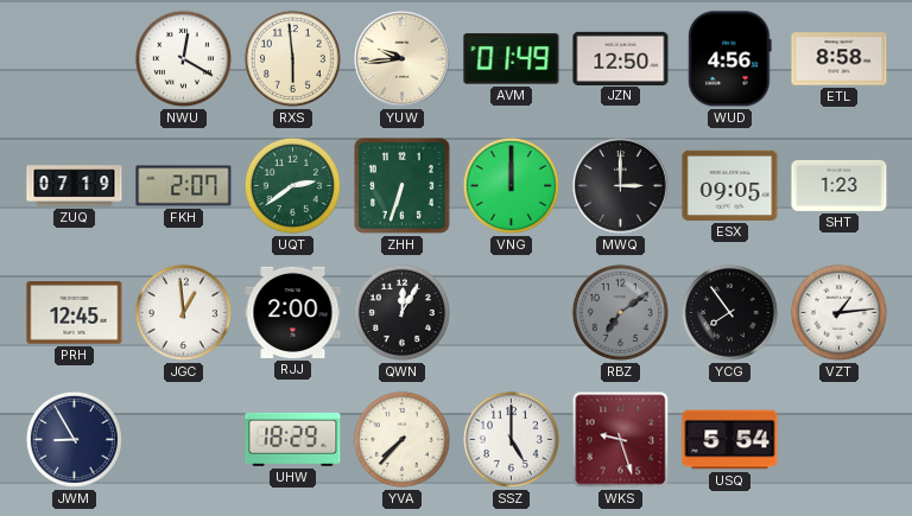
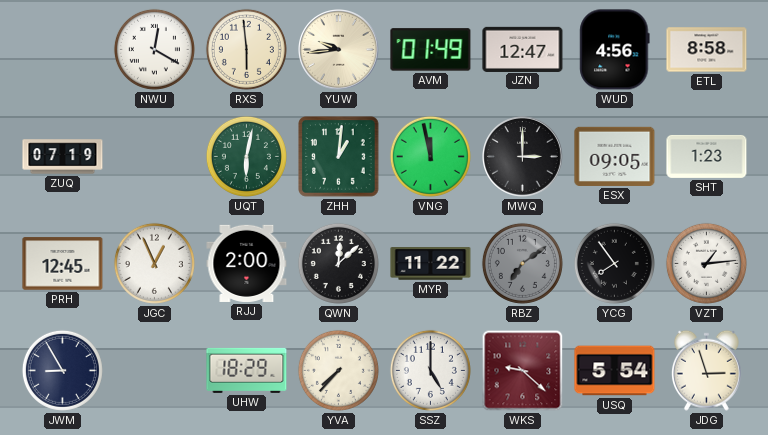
JZN: 12:50 -> 12:47 (523, 49)
FKH: 2:07 -> none (184, 186)
UQT: 2:39 -> 6:02 (246, 156)
ZHH: 6:33 -> 1:01 (339, 157)
VNG: 12:00 -> 11:58 (430, 156)
JGC: 12:59 -> 12:56 (154, 263)
QWN: 12:05 -> 12:08 (338, 263)
MYR: none -> 11:22 (431, 264)
WKS: 9:27 -> 9:22 (523, 371)
JDG: none -> 2:57 (706, 370)
